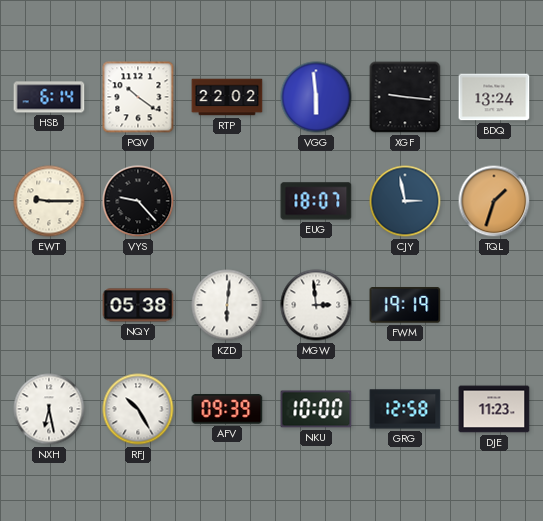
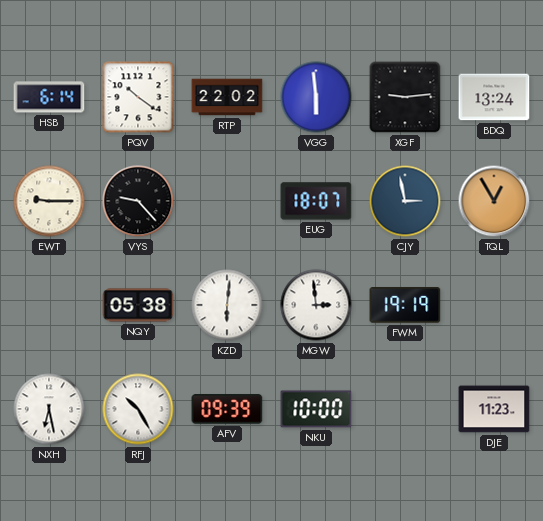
XGF: 9:16 -> 9:14 (405, 97)
TQL: 1:33 -> 12:55 (494, 201)
GRG: 12:58 -> none (405, 409)
